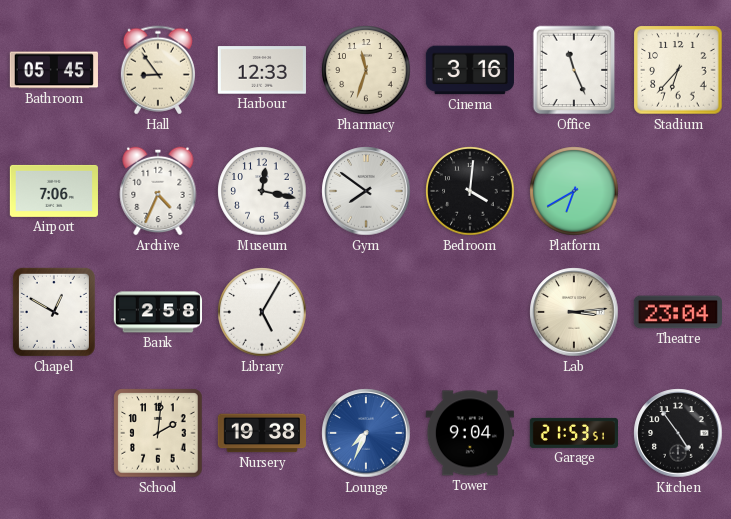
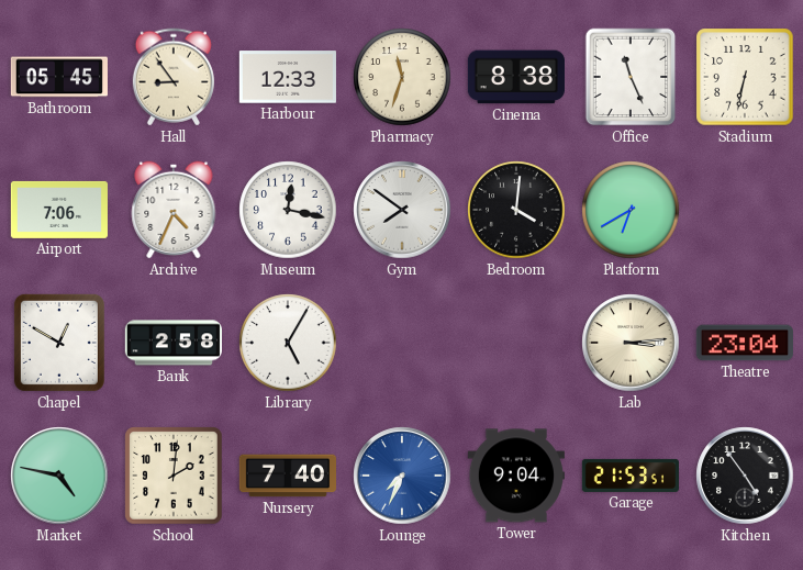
Cinema: 3:16 -> 8:38 (516, 77)
Stadium: 6:37 -> 6:32 (745, 77)
Market: none -> 4:47 (59, 476)
Nursery: 19:38 -> 7:40 (287, 476)
